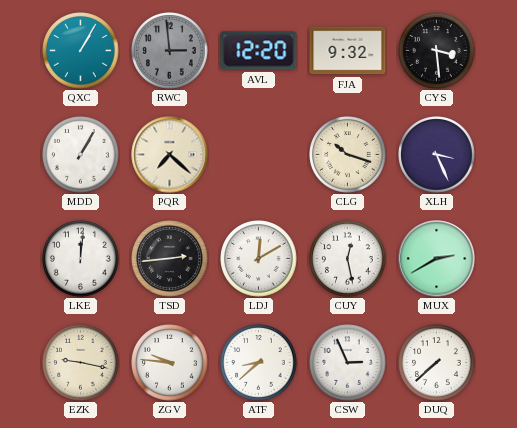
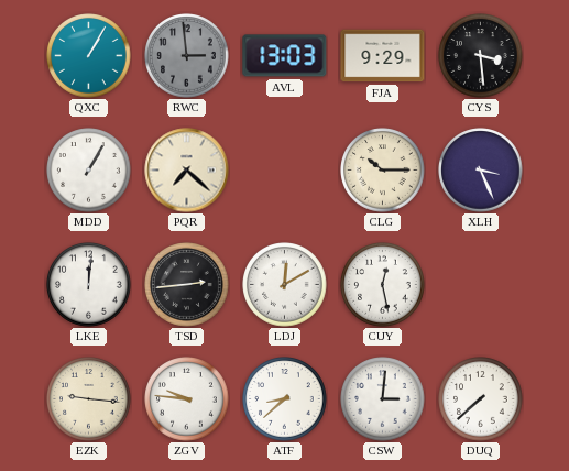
AVL: 12:20 -> 13:03 (285, 56)
FJA: 9:32 -> 9:29 (383, 56)
CLG: 10:18 -> 10:15 (383, 171)
MUX: 2:40 -> none (437, 259)
EZK: 9:17 -> 9:16 (89, 399)
CSW: 2:56 -> 3:01 (383, 399)
